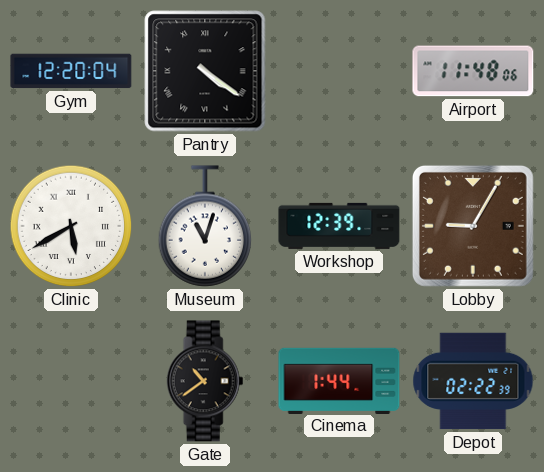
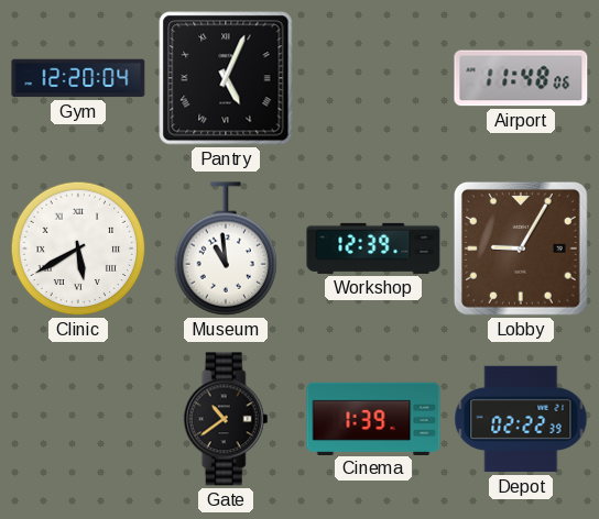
Pantry: 4:21 -> 5:04 (226, 78)
Museum: 11:03 -> 10:59 (226, 249)
Cinema: 1:44 -> 1:39 (373, 418)
